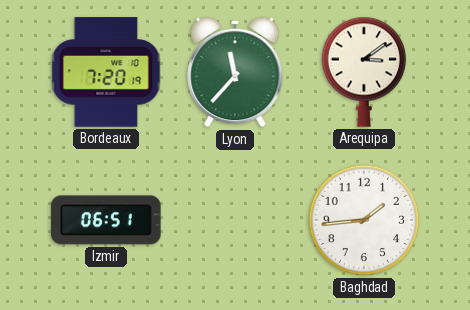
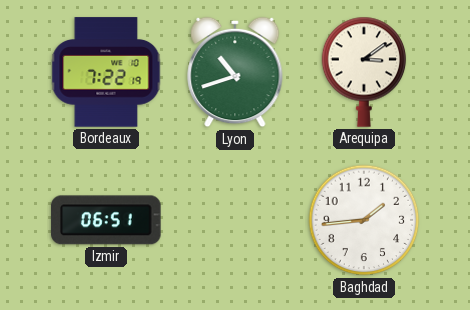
Bordeaux: 7:20 -> 7:22 (106, 72)
Lyon: 11:37 -> 10:42 (235, 72)
